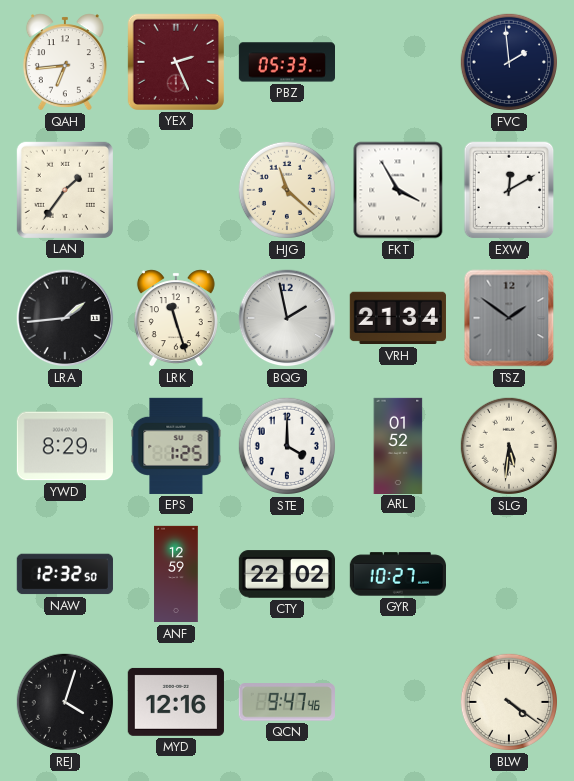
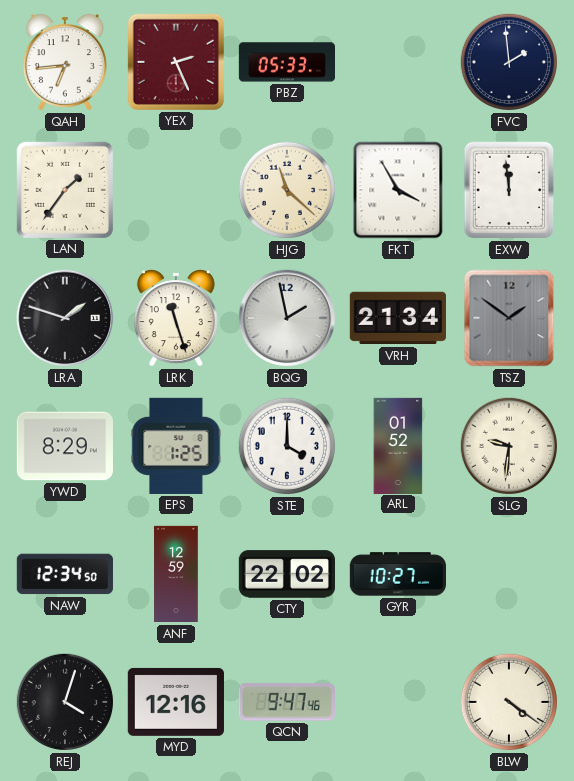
EXW: 12:10 -> 11:59 (509, 190)
LRA: 1:44 -> 1:48 (65, 318)
SLG: 5:31 -> 9:31 (509, 446)
NAW: 12:32 -> 12:34 (65, 574)
